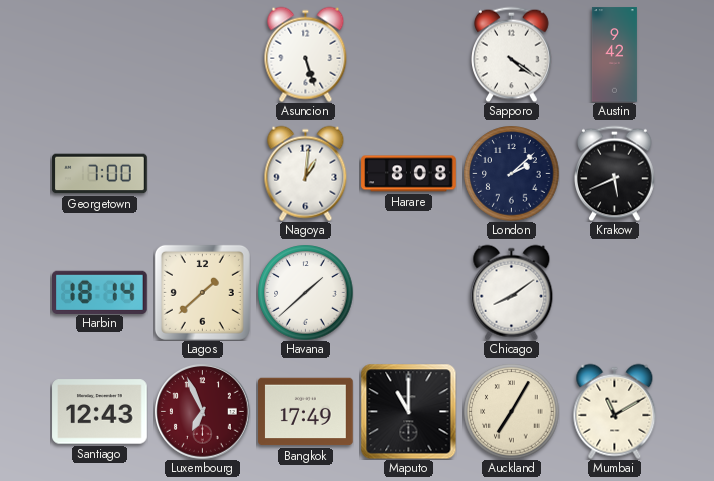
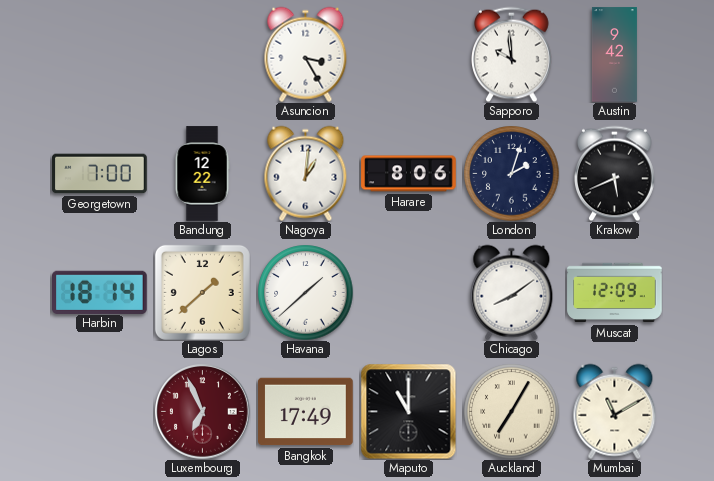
Asuncion: 5:27 -> 3:25 (306, 54)
Sapporo: 4:21 -> 9:59 (512, 54)
Bandung: none -> 12:22 (202, 174)
Harare: 8:08 -> 8:06 (409, 174)
London: 2:08 -> 2:03 (511, 173)
Muscat: none -> 12:09 (615, 293)
Santiago: 12:43 -> none (100, 412)
